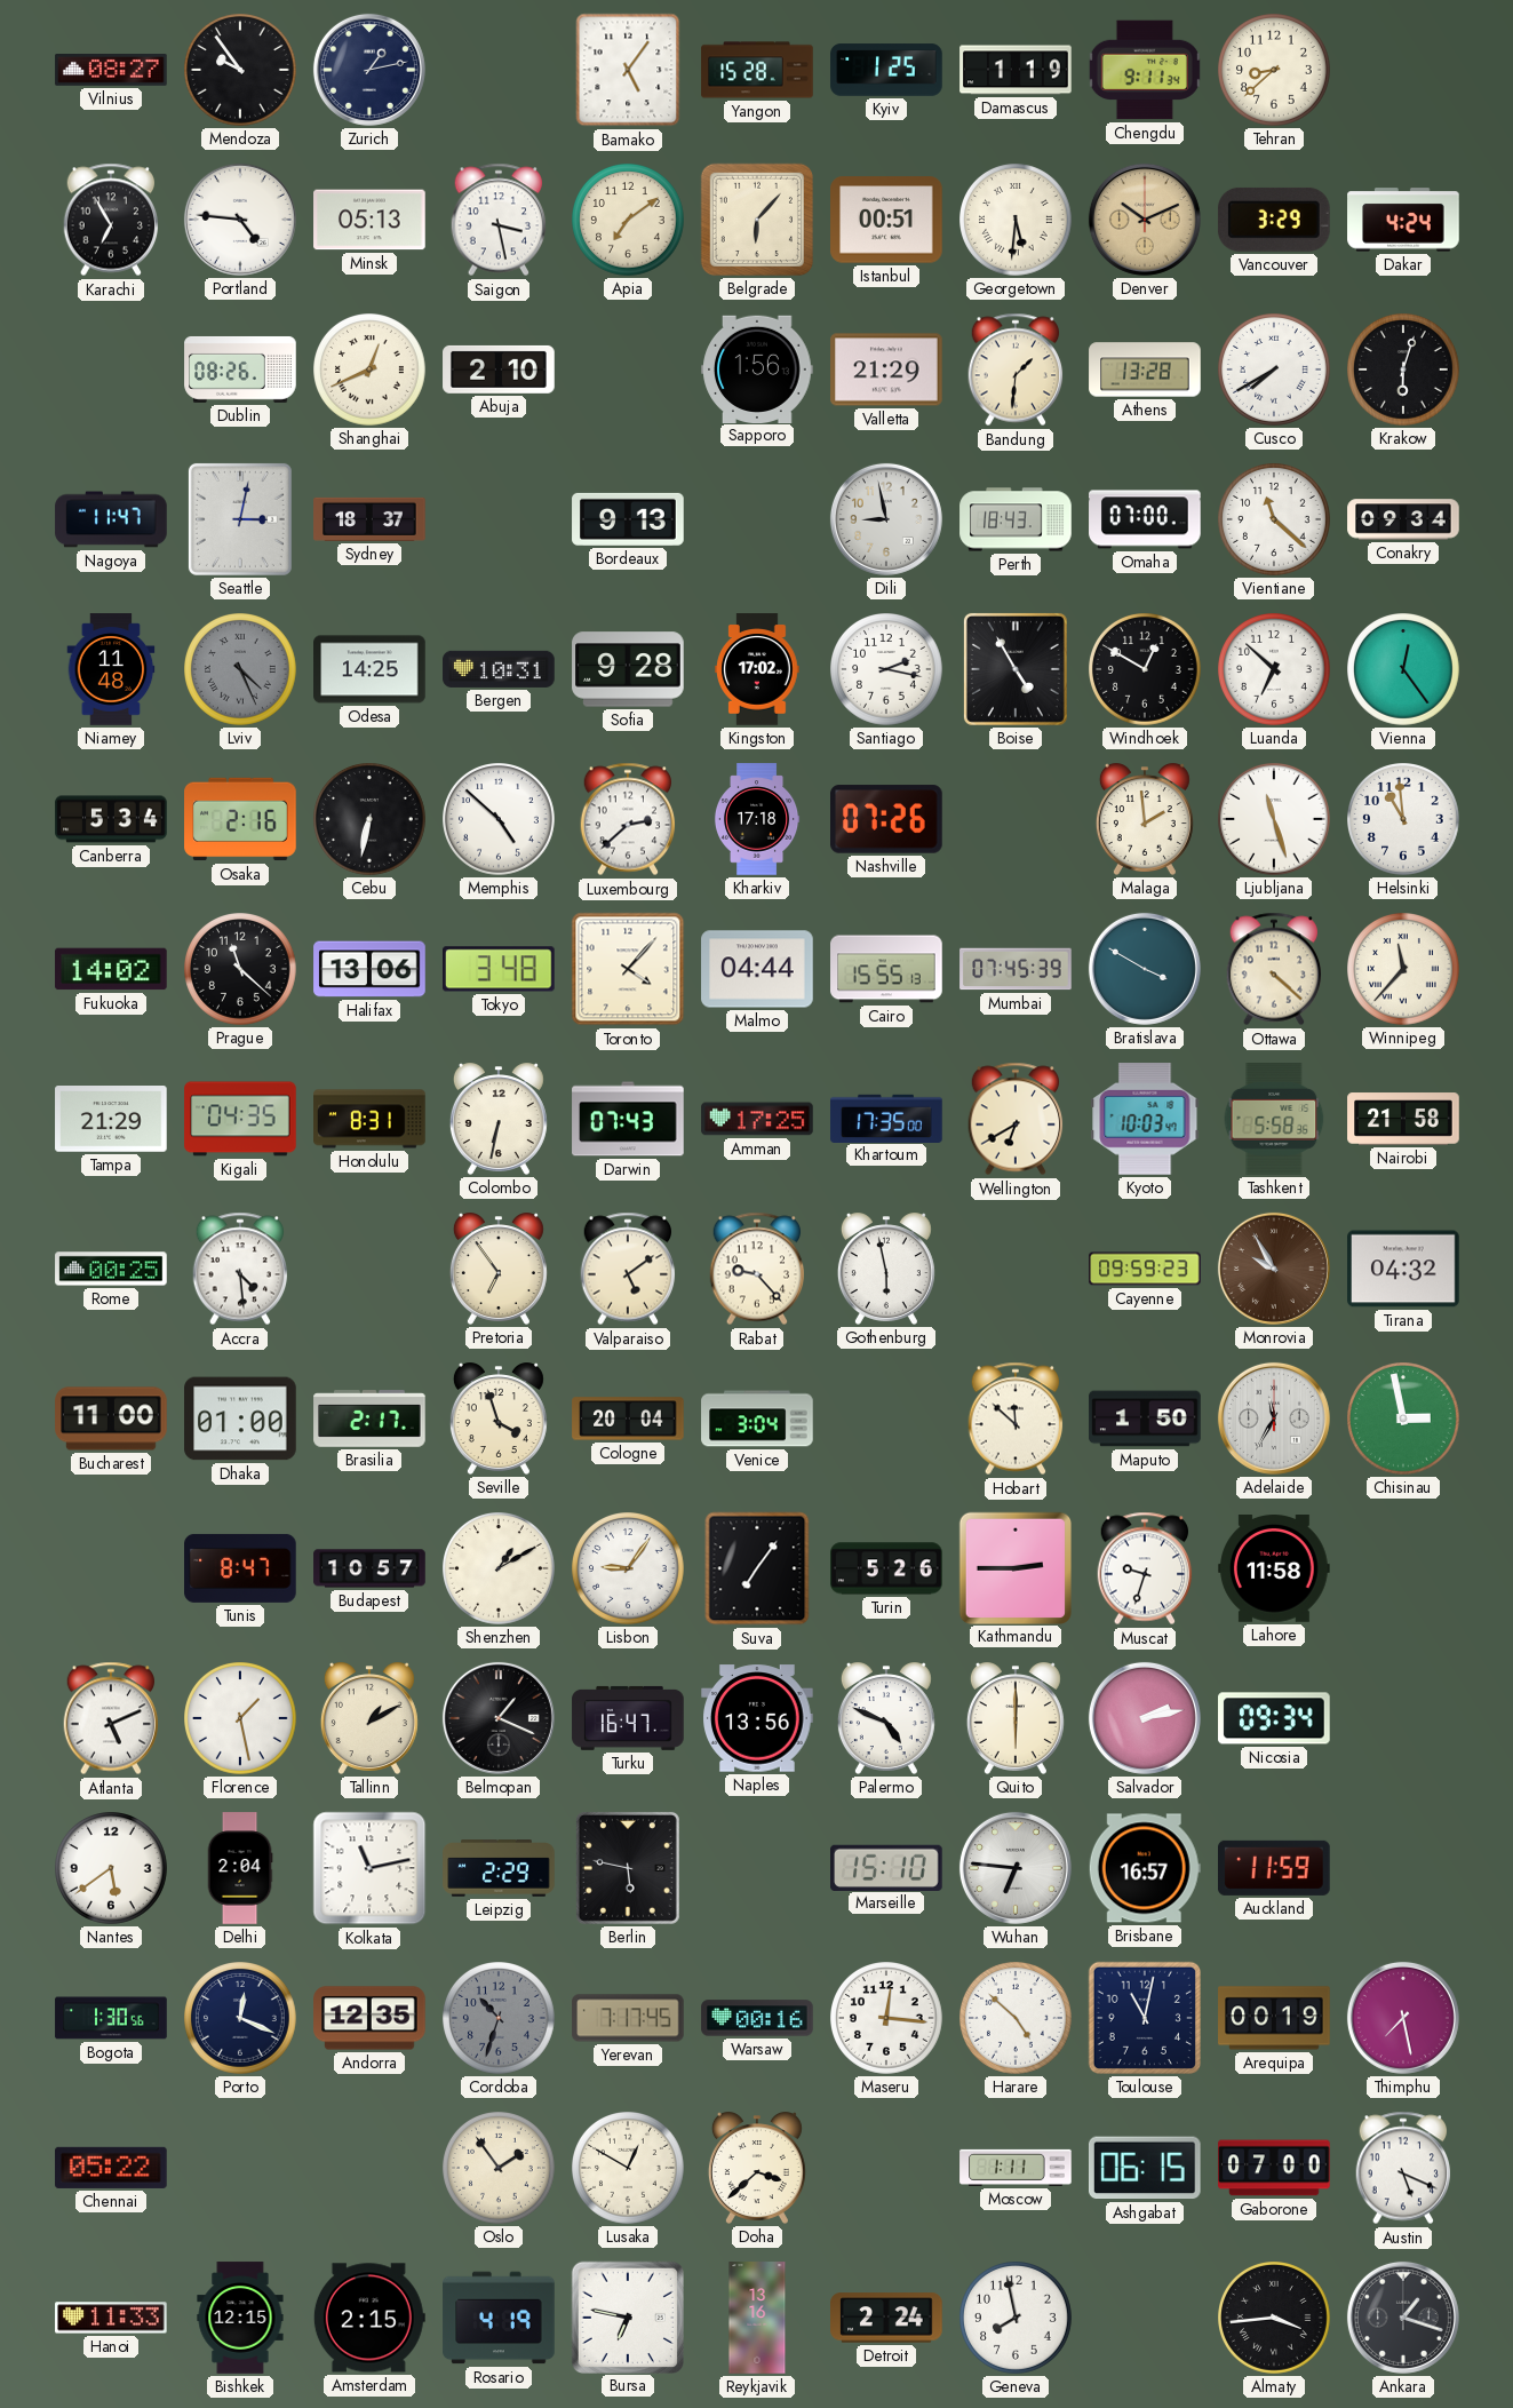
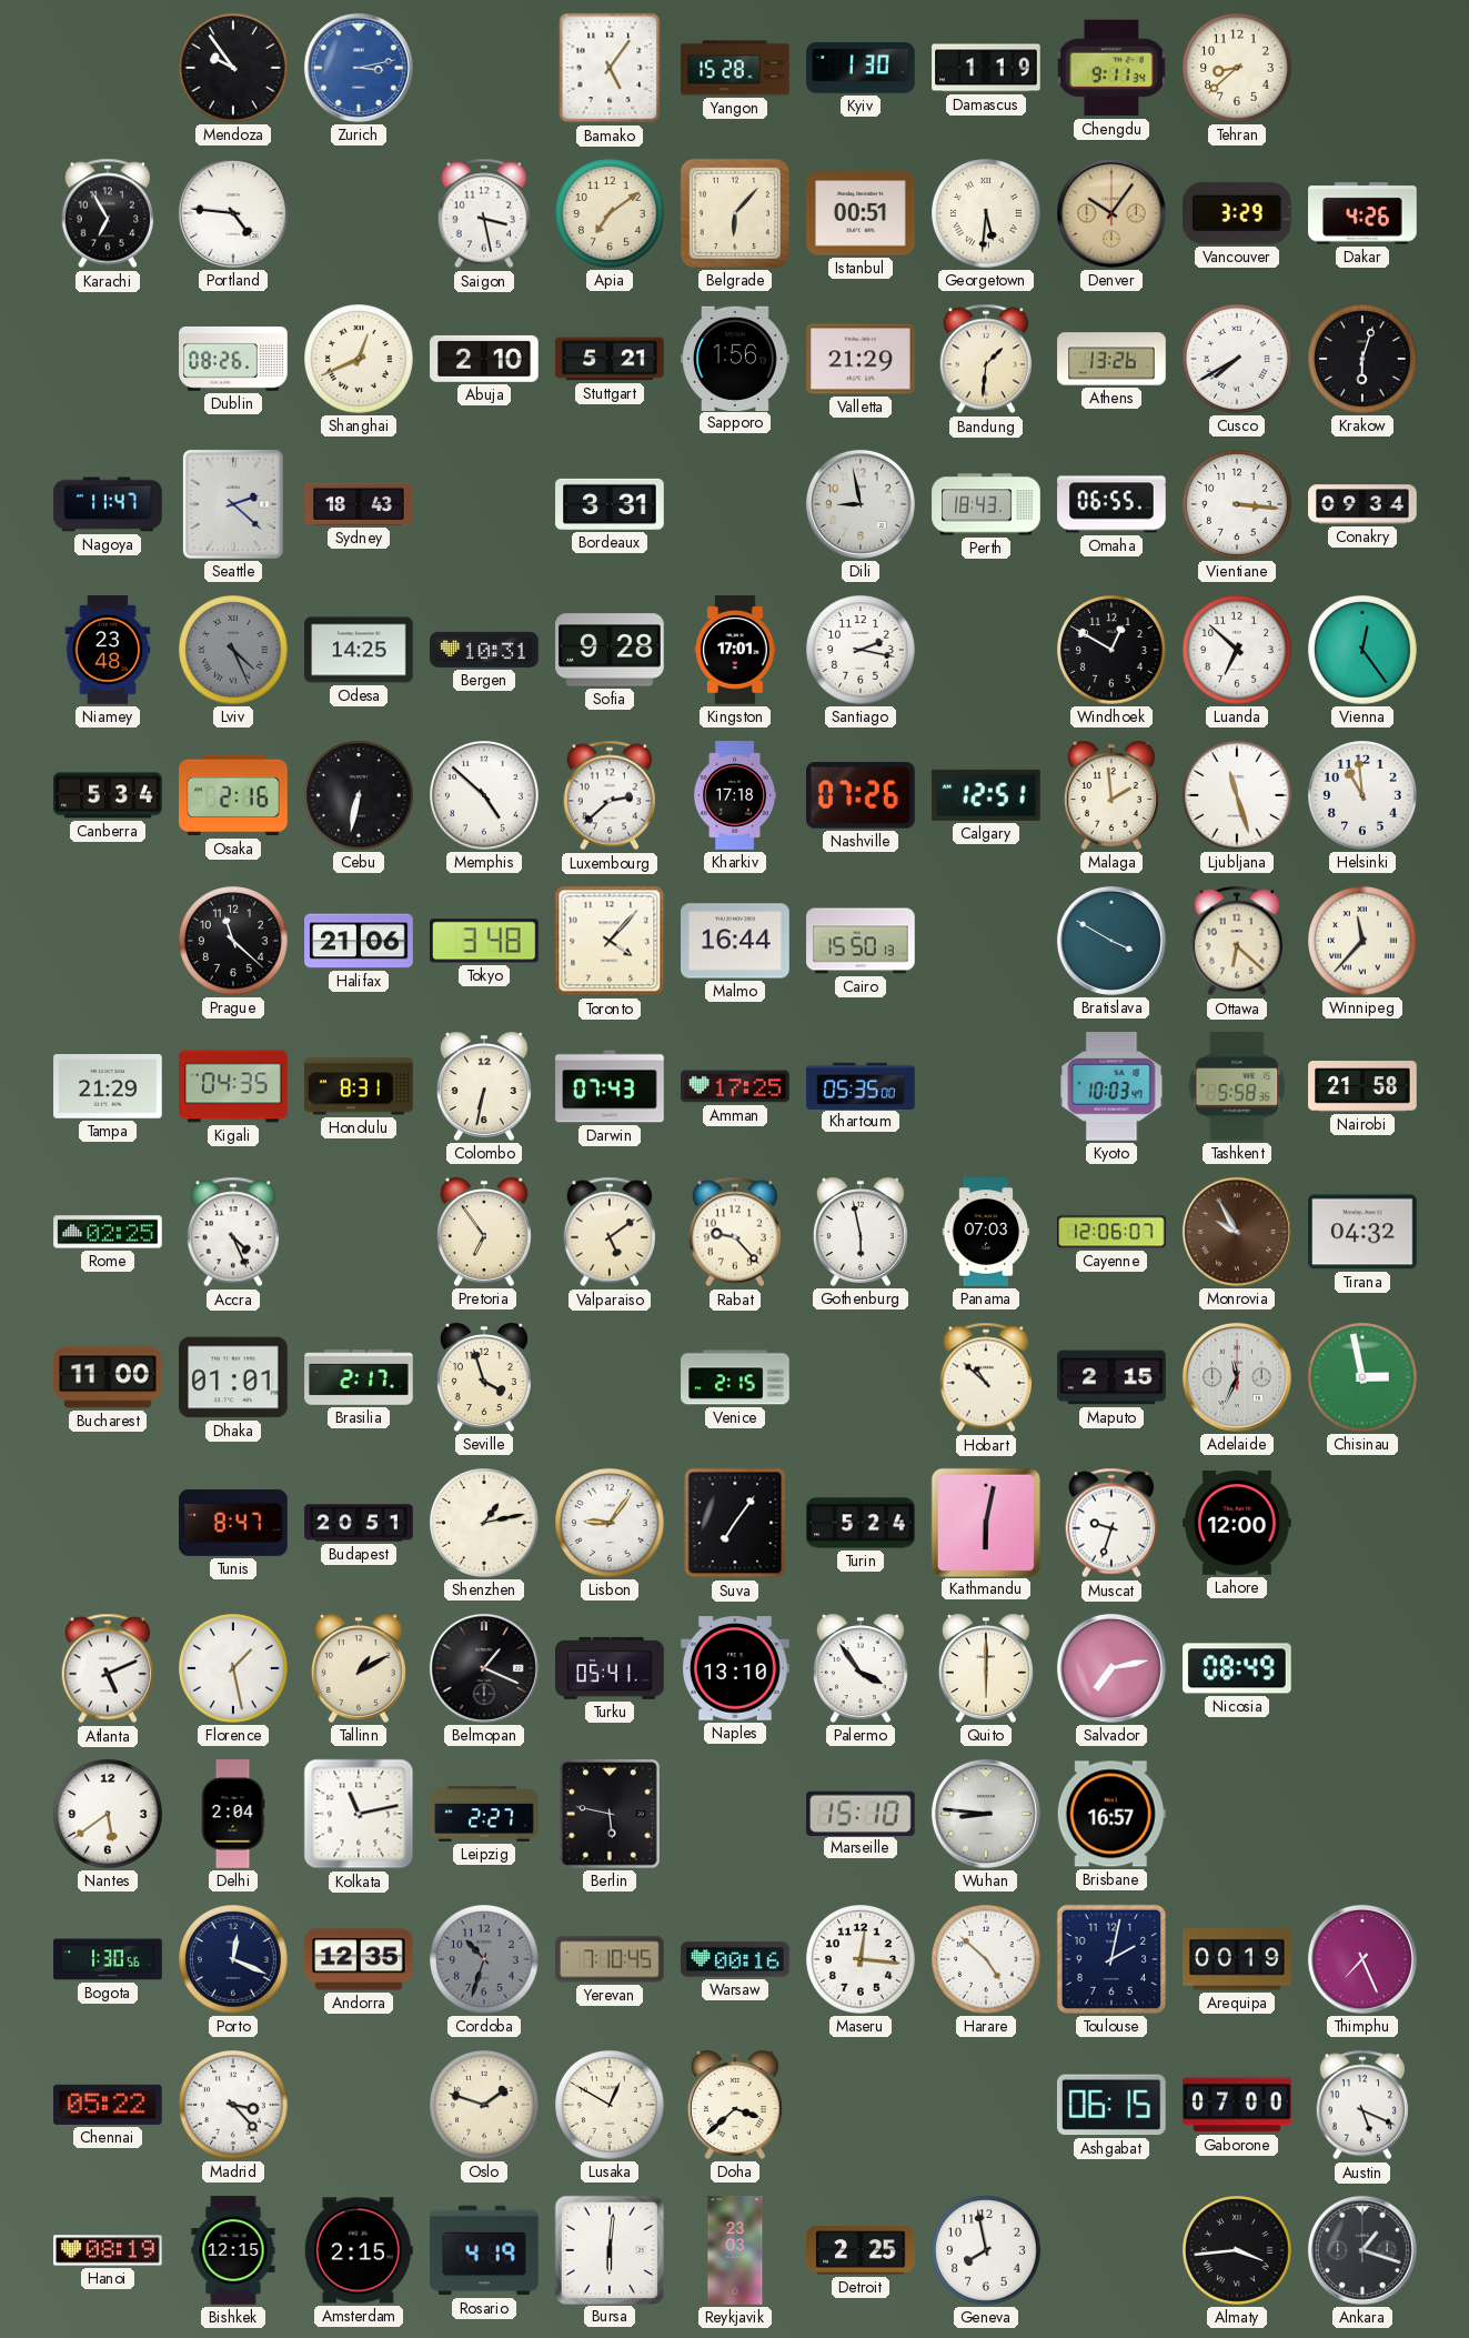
Vilnius: 08:27 -> none (111, 71)
Zurich: 1:13 -> 3:13 (359, 68)
Zurich dial: navy -> blue (359, 68)
Kyiv: 1:25 -> 1:30 (861, 68)
Minsk: 05:13 -> none (369, 220)
Denver: 10:11 -> 10:06 (1111, 213)
Dakar: 4:24 -> 4:26 (1362, 213)
Stuttgart: none -> 5:21 (610, 359)
Athens: 13:28 -> 13:26 (1111, 359)
Seattle: 3:02 -> 2:22 (233, 504)
Sydney: 18:37 -> 18:43 (359, 504)
Bordeaux: 9:13 -> 3:31 (610, 504)
Omaha: 07:00 -> 06:55 (1111, 504)
Vientiane: 11:22 -> 3:16 (1238, 505)
Niamey: 11:48 -> 23:48 (108, 650)
Kingston: 17:02 -> 17:01 (735, 650)
Boise: 4:55 -> none (1016, 669)
Calgary: none -> 12:51 (986, 795)
Fukuoka: 14:02 -> none (111, 969)
Halifax: 13:06 -> 21:06 (359, 941)
Malmo: 04:44 -> 16:44 (735, 941)
Cairo: 15:55 -> 15:50 (861, 941)
Mumbai: 07:45 -> none (1016, 969)
Ottawa: 4:22 -> 6:22 (1237, 941)
Khartoum: 17:35 -> 05:35 (861, 1085)
Wellington: 6:40 -> none (1016, 1119)
Rome: 00:25 -> 02:25 (108, 1232)
Accra: 4:29 -> 4:26 (233, 1232)
Panama: none -> 07:03 (986, 1232)
Cayenne: 09:59 -> 12:06 (1111, 1232)
Dhaka: 01:00 -> 01:01 (233, 1377)
Cologne: 20:04 -> none (628, 1418)
Venice: 3:04 -> 2:15 (735, 1377)
Hobart: 11:52 -> 10:52 (986, 1377)
Maputo: 1:50 -> 2:15 (1111, 1377)
Adelaide: 11:35 -> 11:34 (1237, 1377)
Budapest: 10:57 -> 20:51 (359, 1523)
Shenzhen: 1:10 -> 1:13 (485, 1524)
Turin: 5:26 -> 5:24 (861, 1523)
Kathmandu: 2:45 -> 6:02 (985, 1522)
Lahore: 11:58 -> 12:00 (1237, 1524)
Turku: 16:47 -> 05:41 (610, 1668)
Naples: 13:56 -> 13:10 (735, 1668)
Palermo: 4:49 -> 3:54 (861, 1668)
Salvador: 2:13 -> 7:13 (1111, 1668)
Nicosia: 09:34 -> 08:49 (1237, 1668)
Leipzig: 2:29 -> 2:27 (484, 1814)
Wuhan: 6:46 -> 8:46 (986, 1814)
Auckland: 11:59 -> none (1275, 1868)
Yerevan: 7:17 -> 7:10 (610, 1959)
Toulouse: 11:02 -> 2:02 (1111, 1959)
Thimphu: 7:28 -> 7:26 (1362, 1959)
Madrid: none -> 3:23 (234, 2106)
Oslo: 1:54 -> 1:48 (485, 2106)
Moscow: 1:11 -> none (1016, 2168)
Hanoi: 11:33 -> 08:19 (108, 2250)
Bursa: 6:47 -> 6:01 (608, 2249)
Reykjavik: 13:16 -> 23:03 (735, 2250)
Detroit: 2:24 -> 2:25 (861, 2250)
